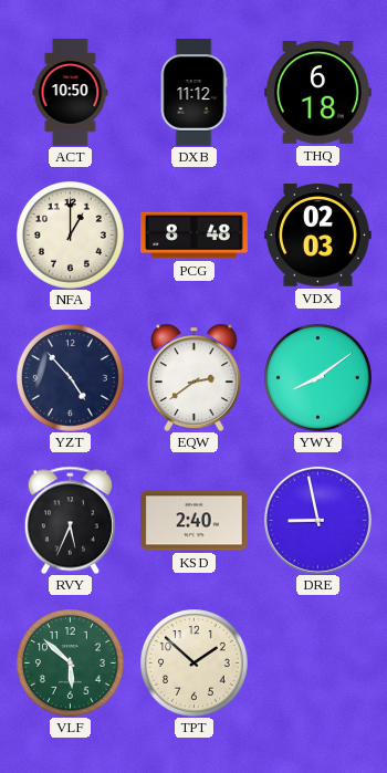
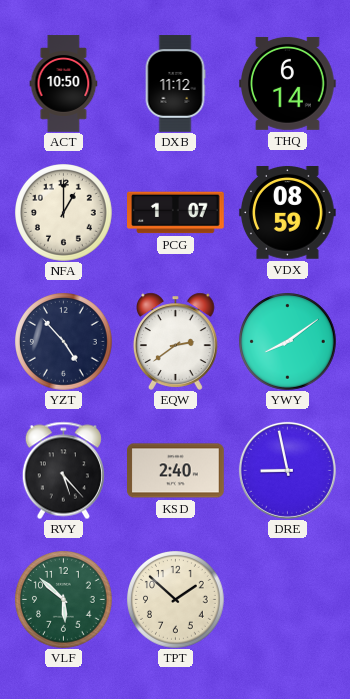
THQ: 6:18 -> 6:14 (288, 83)
PCG: 8:48 -> 1:07 (176, 213)
VDX: 02:03 -> 08:59 (288, 213)
RVY: 5:34 -> 5:23 (63, 470)
